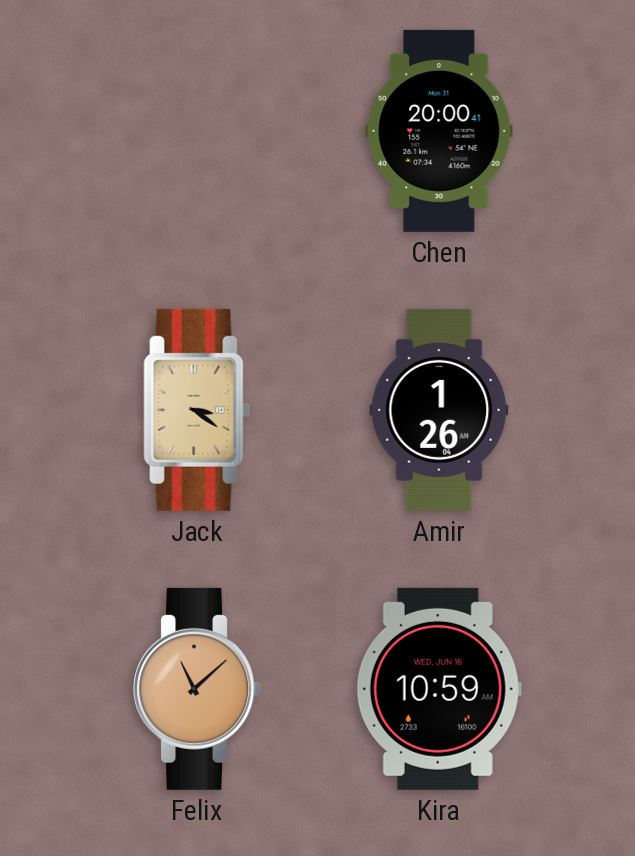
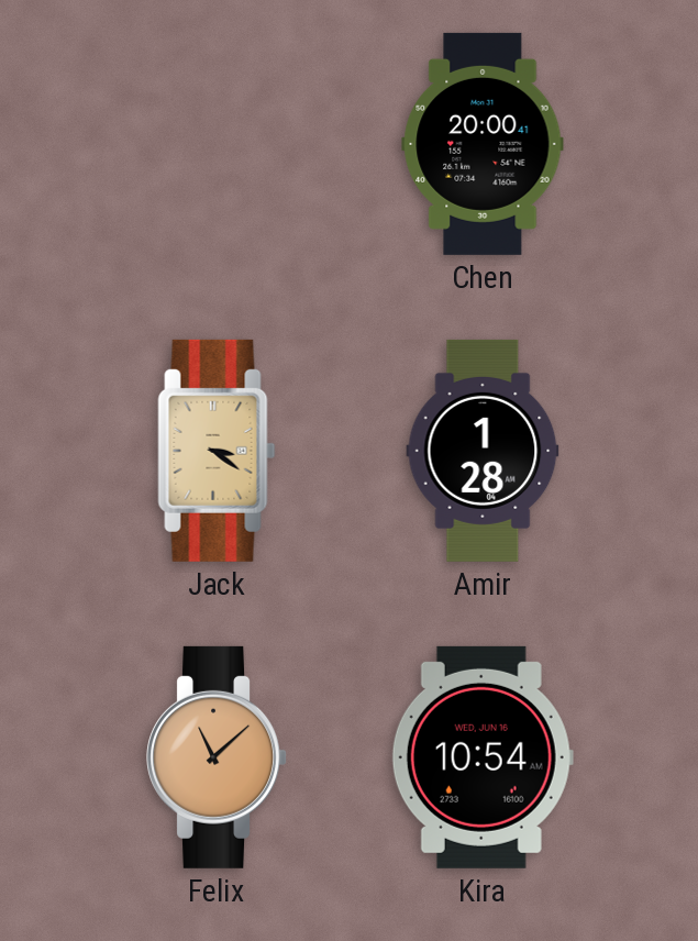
Amir: 1:26 -> 1:28 (483, 451)
Kira: 10:59 -> 10:54 (483, 757)
